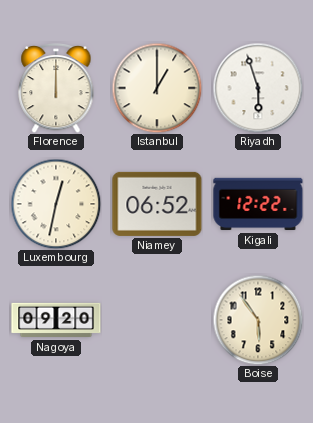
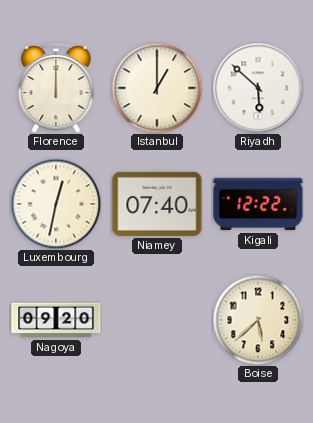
Riyadh: 5:57 -> 5:52 (258, 88)
Niamey: 06:52 -> 07:40 (157, 204)
Boise: 5:54 -> 5:38 (258, 320)
